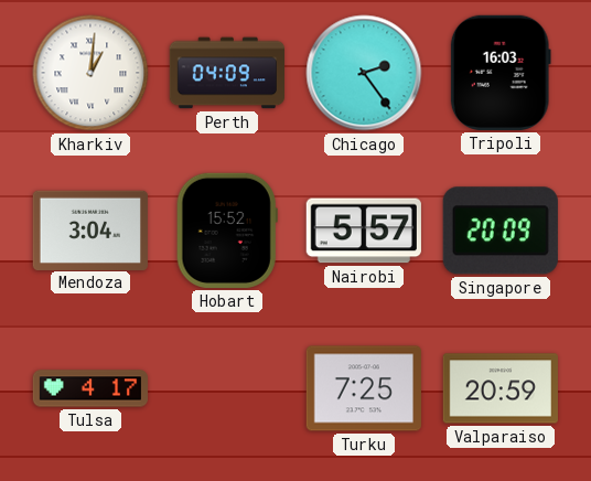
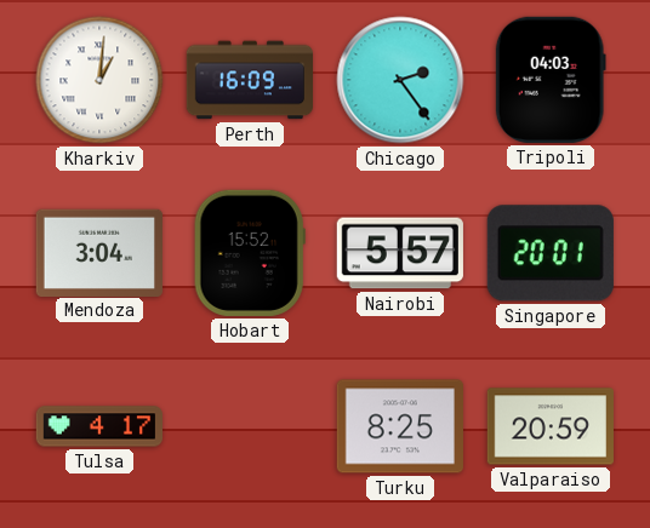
Perth: 04:09 -> 16:09 (249, 80)
Tripoli: 16:03 -> 04:03 (551, 80)
Singapore: 20:09 -> 20:01 (551, 253)
Turku: 7:25 -> 8:25 (400, 426)
